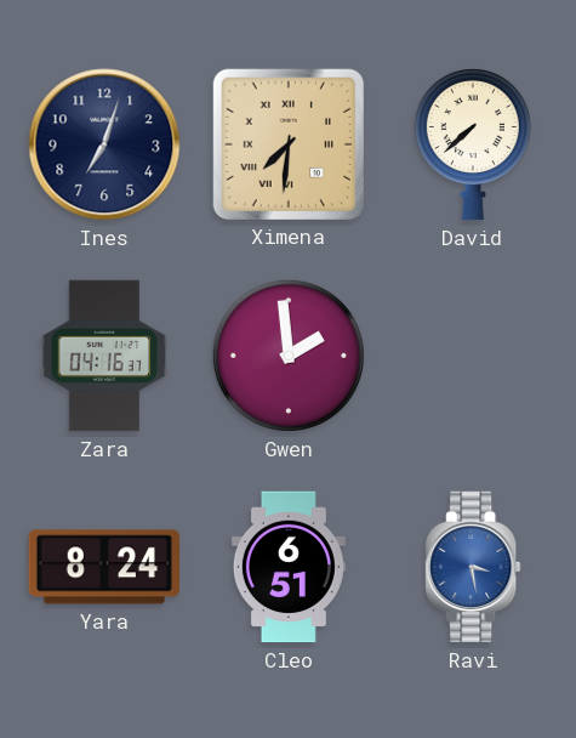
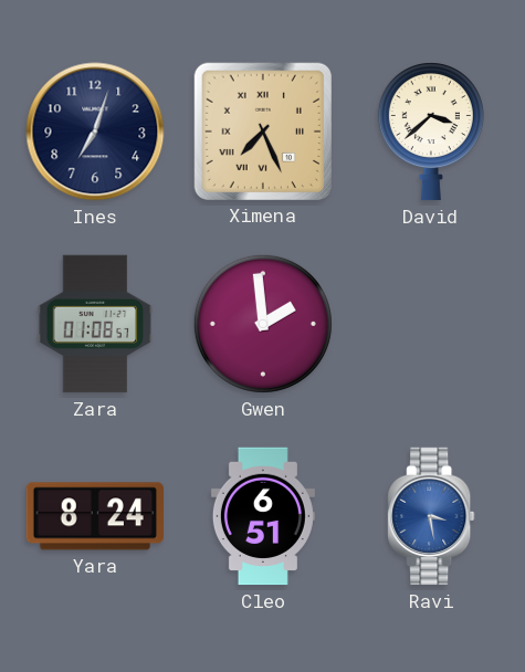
Ximena: 7:31 -> 7:26 (262, 130)
David: 7:38 -> 3:38 (431, 132)
Zara: 04:16 -> 01:08 (95, 324)
